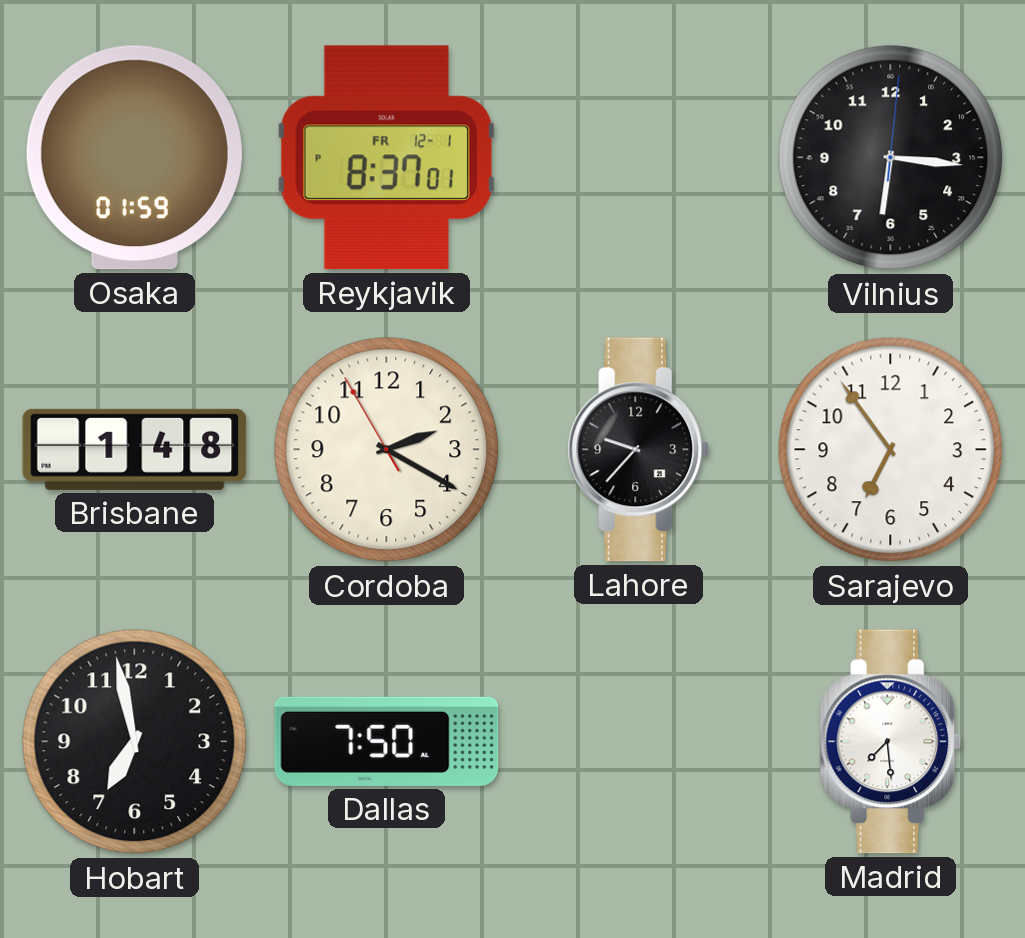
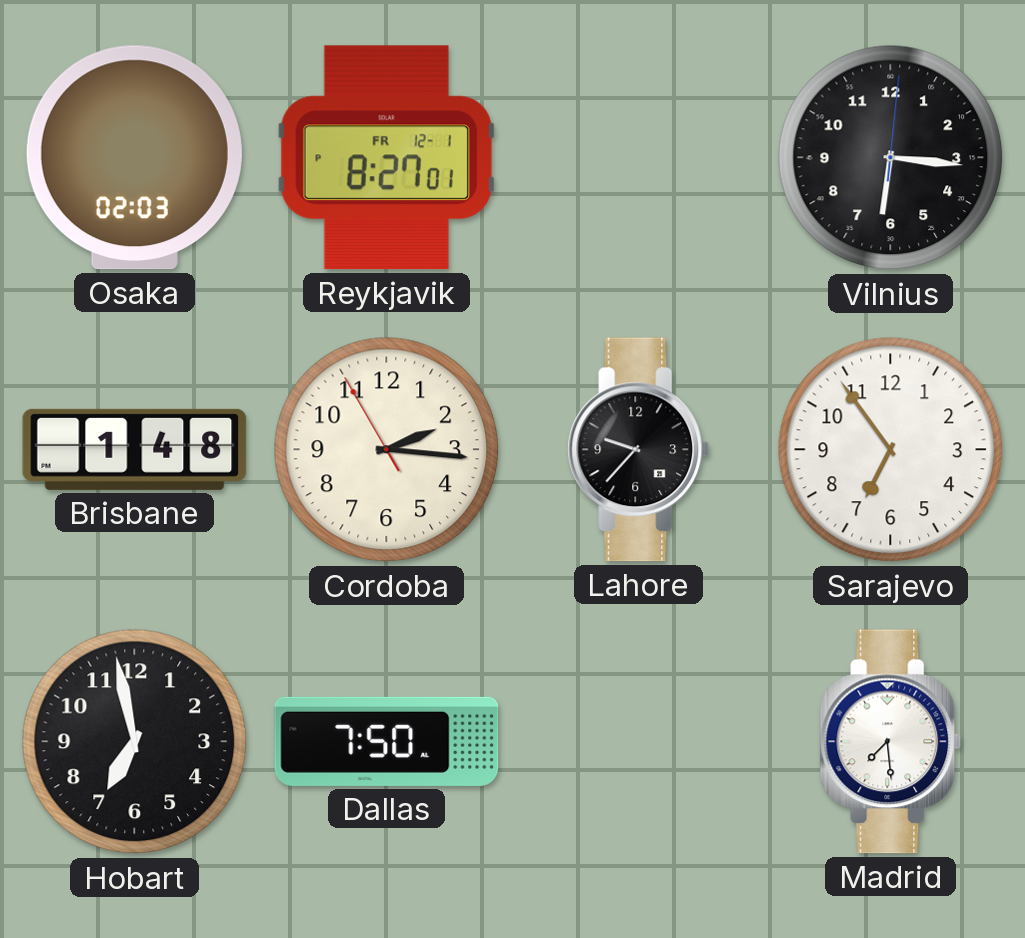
Osaka: 01:59 -> 02:03 (134, 158)
Reykjavik: 8:37 -> 8:27 (386, 158)
Cordoba: 2:19 -> 2:15 (387, 450)
